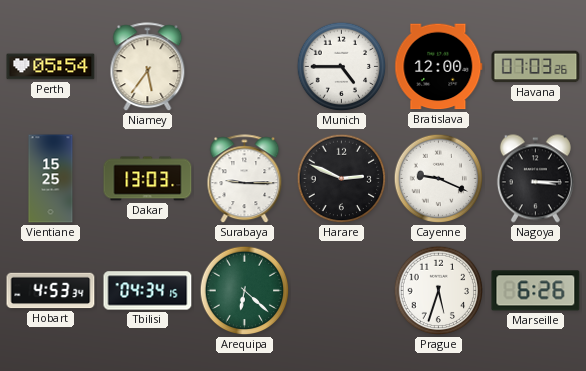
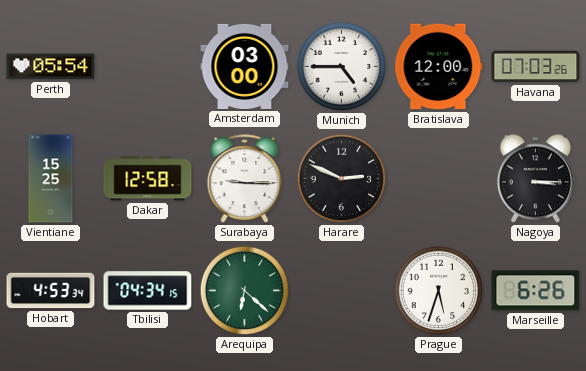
Niamey: 5:36 -> none (148, 67)
Amsterdam: none -> 03:00 (245, 66)
Dakar: 13:03 -> 12:58 (148, 179)
Cayenne: 9:19 -> none (439, 179)
